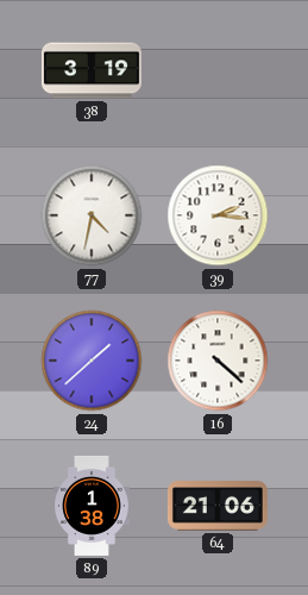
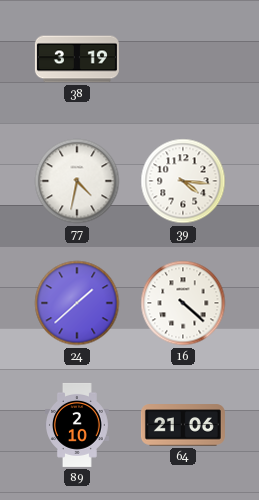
39: 2:16 -> 4:16 (183, 181)
89: 1:38 -> 2:10 (78, 425)
